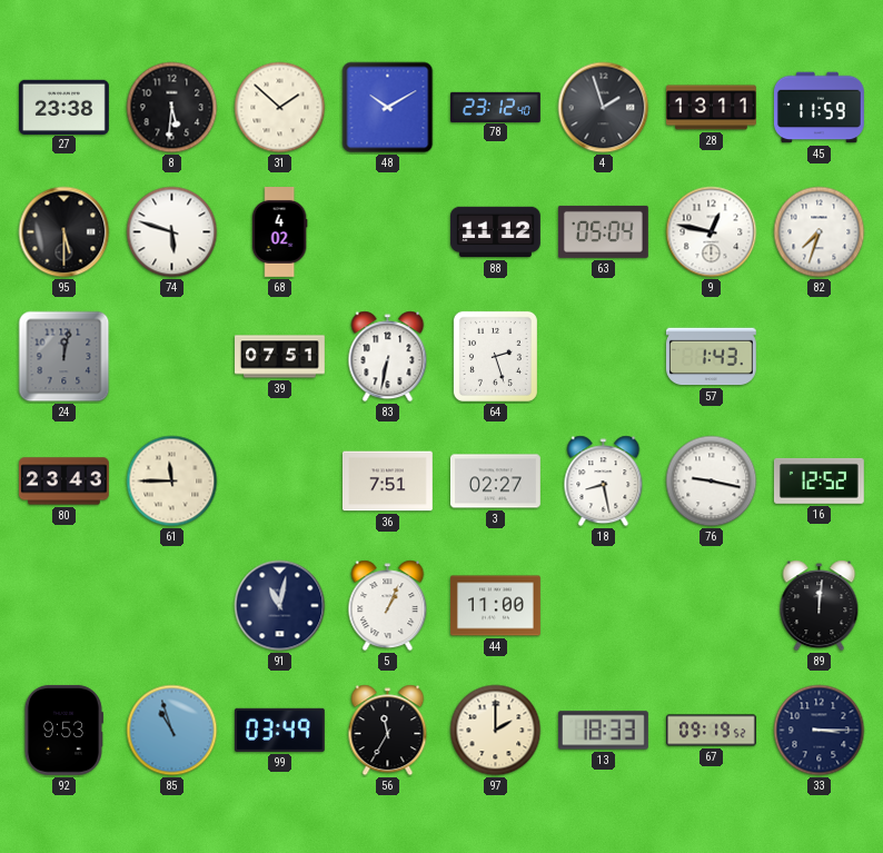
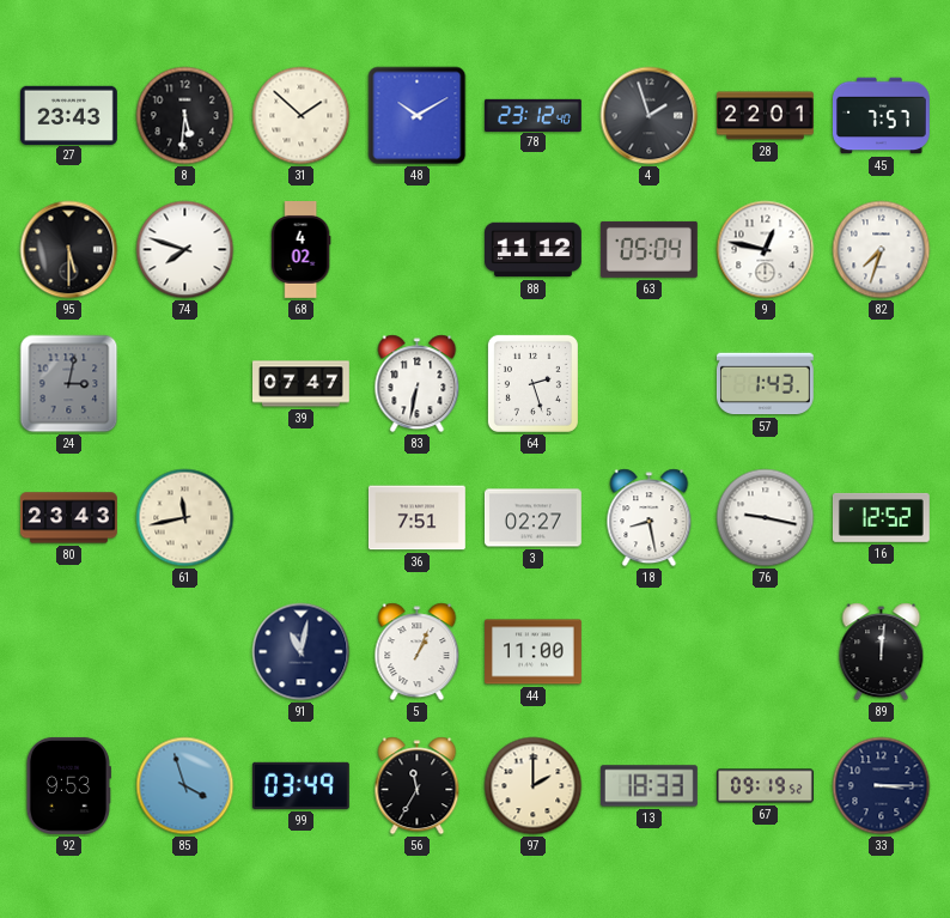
27: 23:38 -> 23:43 (68, 115)
28: 13:11 -> 22:01 (766, 116)
45: 11:59 -> 7:57 (881, 116)
74: 5:48 -> 7:48 (185, 250)
24: 12:02 -> 3:02 (69, 384)
39: 07:51 -> 07:47 (302, 384)
61: 11:45 -> 11:43 (185, 518)
85: 10:57 -> 3:57 (185, 786)
